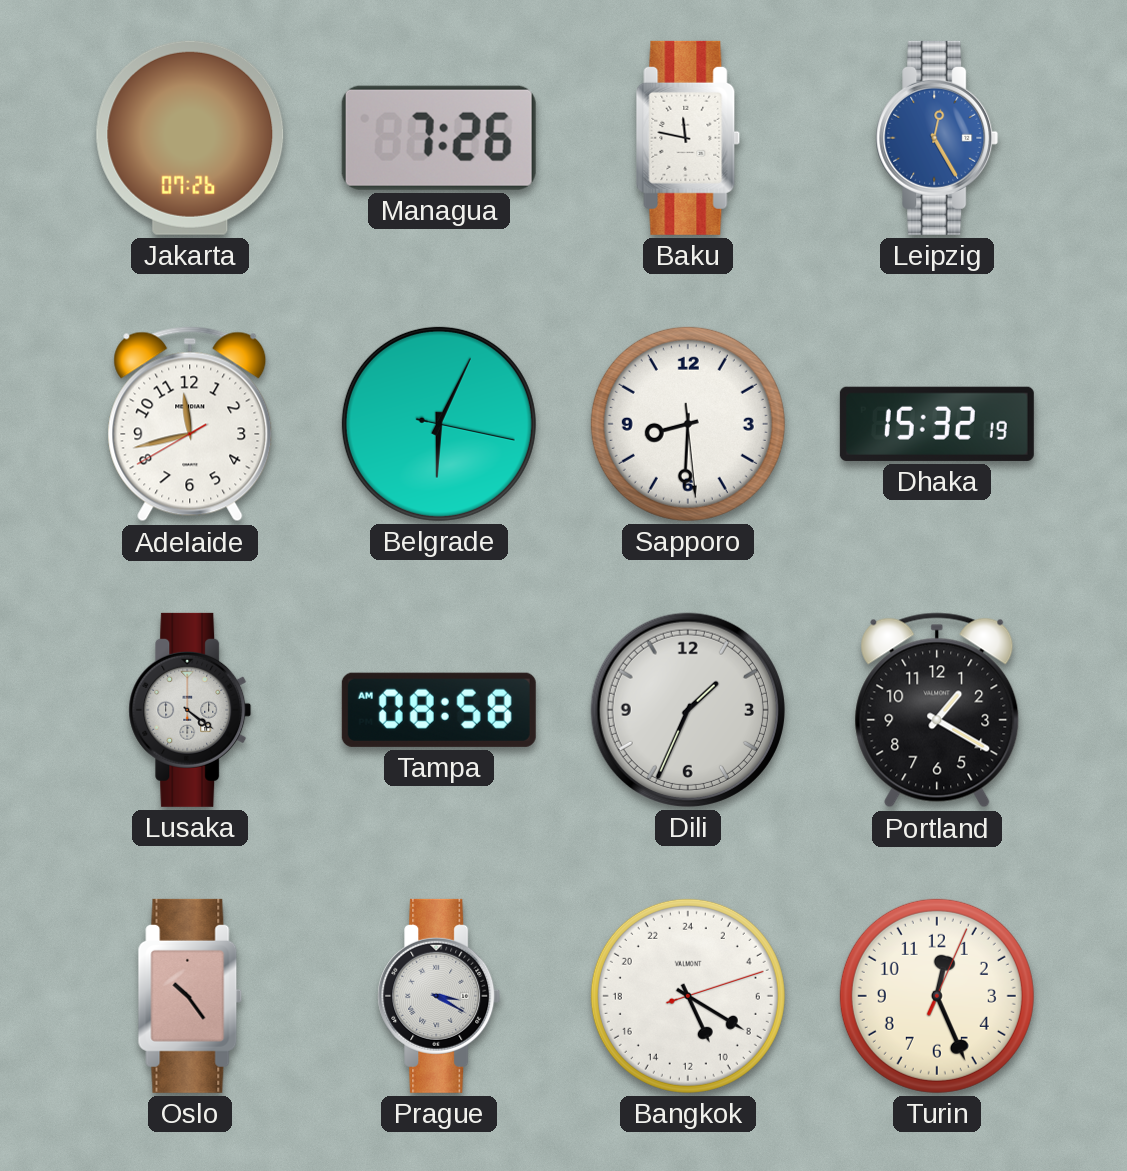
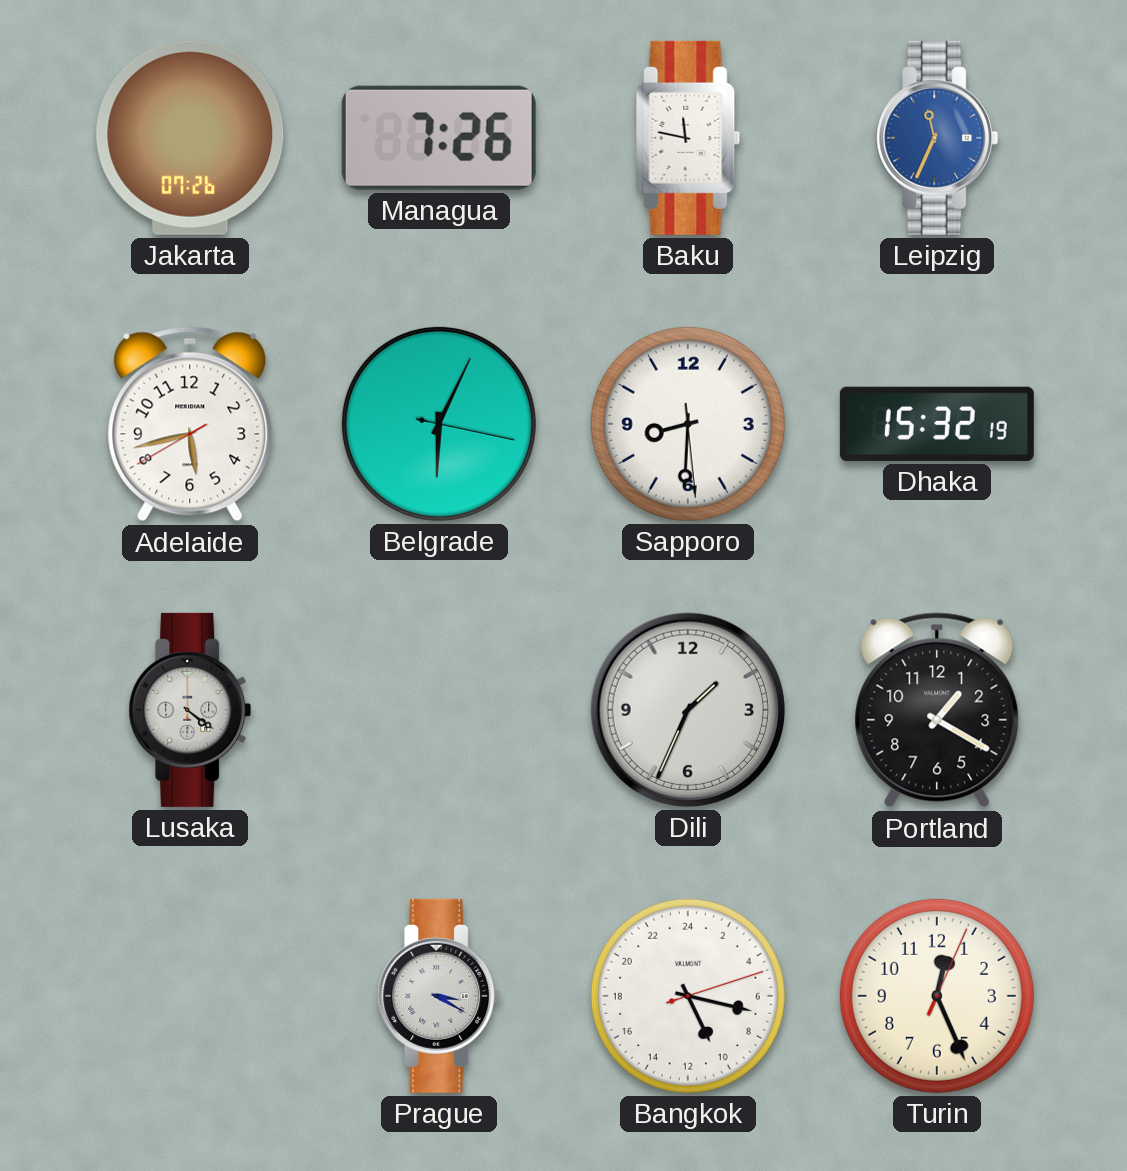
Leipzig: 12:25 -> 11:34 (937, 138)
Adelaide: 11:42 -> 5:42 (190, 424)
Tampa: 08:58 -> none (439, 710)
Oslo: 10:24 -> none (190, 996)
Bangkok: 10:20 -> 10:17 (688, 996)
